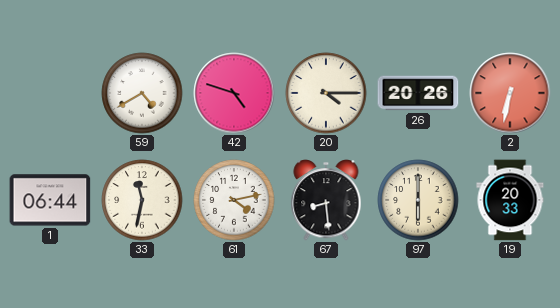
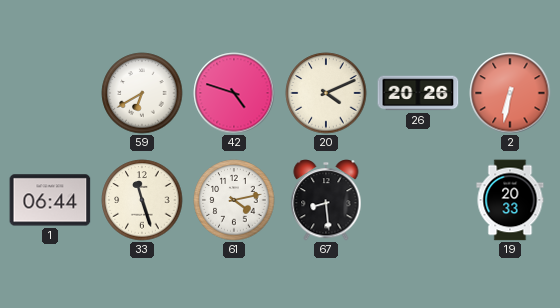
59: 4:40 -> 6:40 (142, 93)
20: 4:15 -> 4:11 (326, 93)
33: 11:32 -> 11:27 (142, 200)
97: 6:00 -> none (418, 200)
